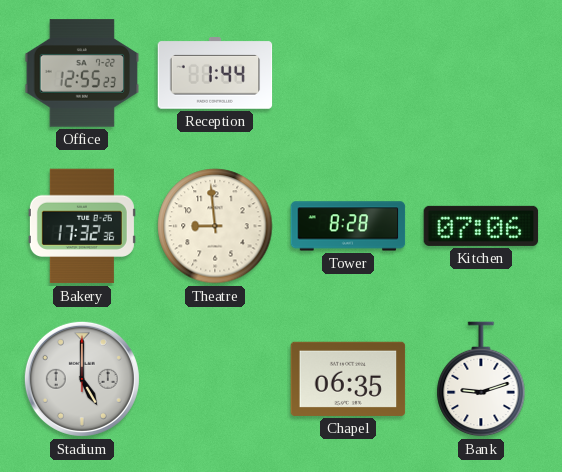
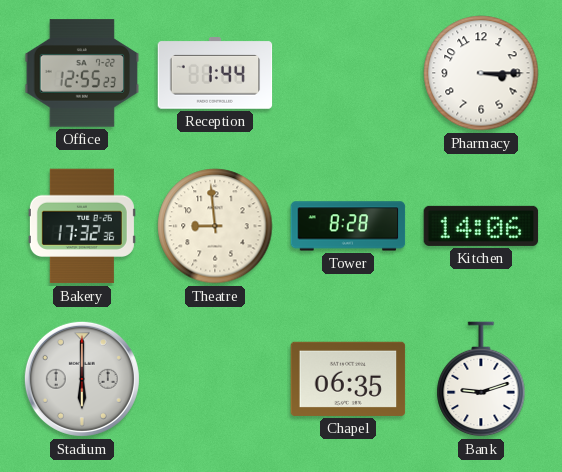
Pharmacy: none -> 3:15 (481, 73)
Kitchen: 07:06 -> 14:06 (481, 226)
Stadium: 5:00 -> 6:00 (82, 379)
